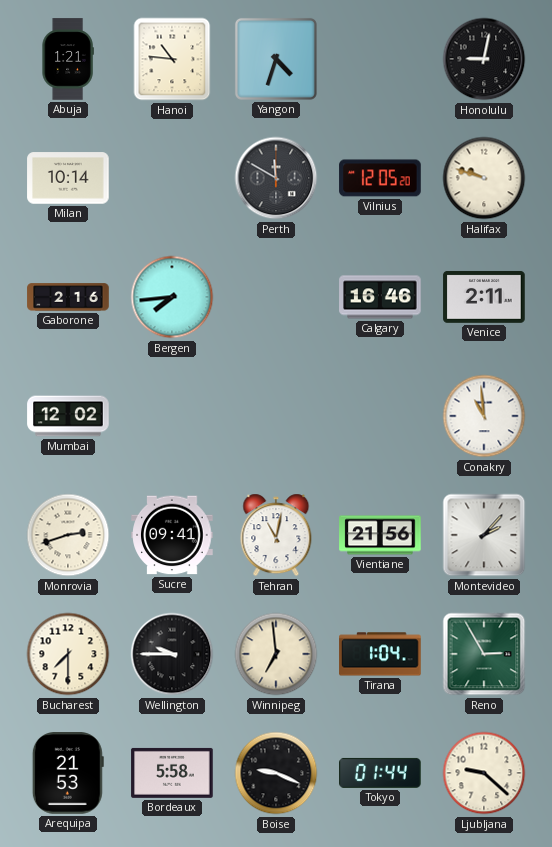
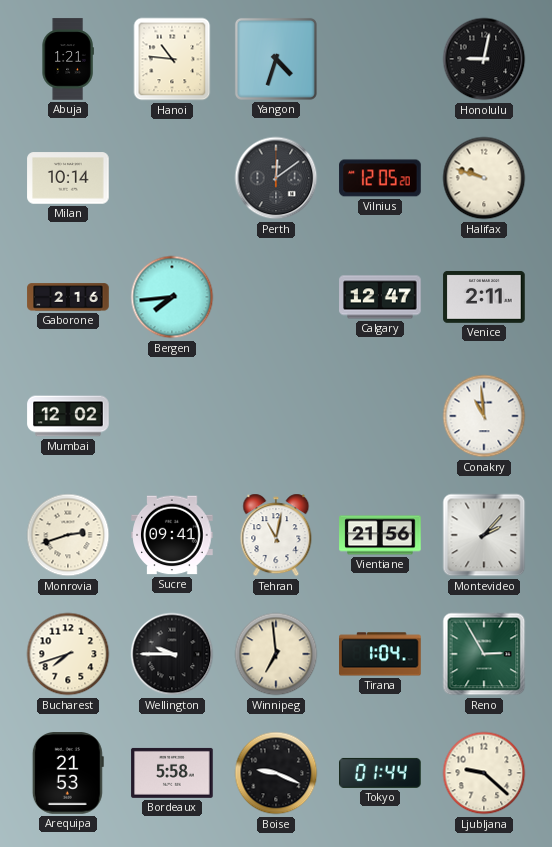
Perth: 11:50 -> 12:09 (276, 178)
Calgary: 16:46 -> 12:47 (380, 297)
Bucharest: 7:30 -> 7:42 (68, 654)
